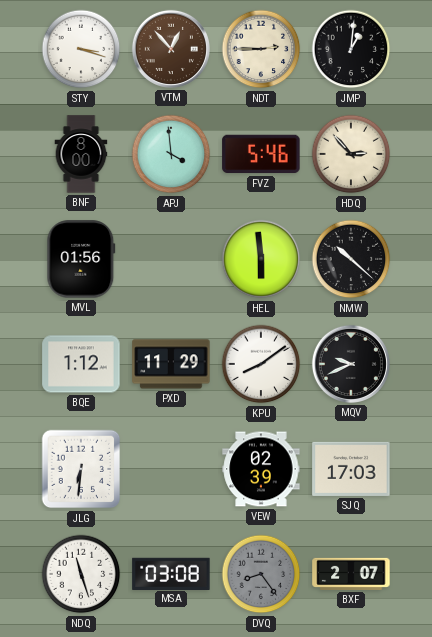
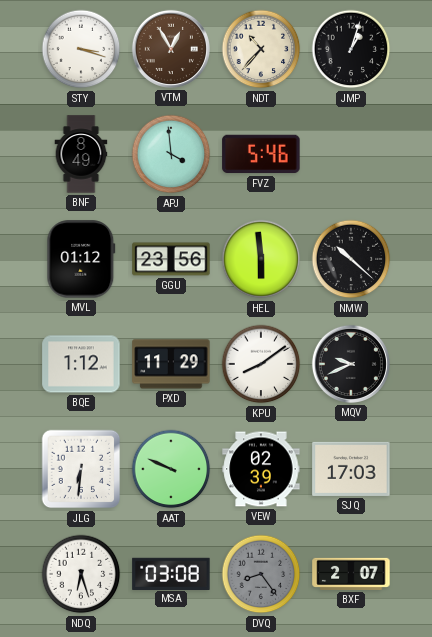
VTM: 12:53 -> 12:55 (171, 49)
NDT: 2:45 -> 10:37 (261, 49)
JMP: 1:01 -> 1:03 (351, 49)
BNF: 8:00 -> 8:49 (81, 154)
HDQ: 2:53 -> none (351, 154)
MVL: 01:56 -> 01:12 (81, 259)
GGU: none -> 23:56 (171, 259)
AAT: none -> 9:49 (171, 469)
NDQ: 11:27 -> 6:27 (81, 574)
